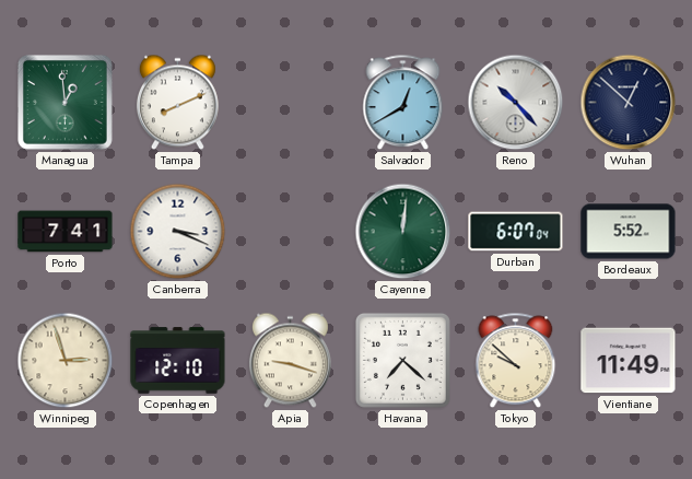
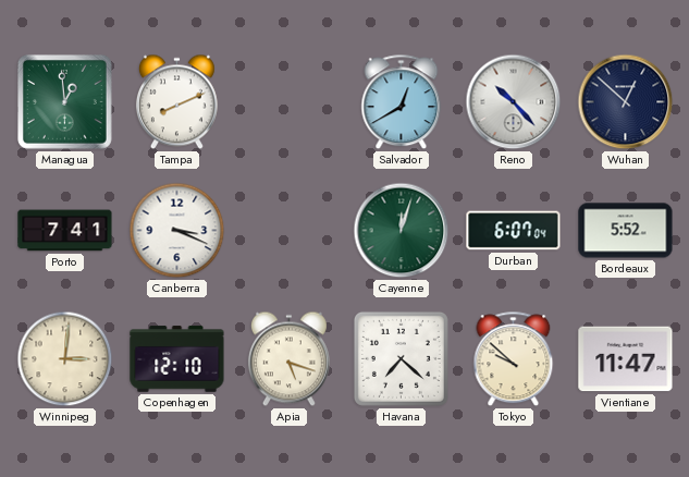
Cayenne: 12:01 -> 12:03 (402, 231)
Winnipeg: 2:57 -> 3:01 (65, 359)
Apia: 9:18 -> 5:18 (288, 359)
Vientiane: 11:49 -> 11:47 (626, 359)
